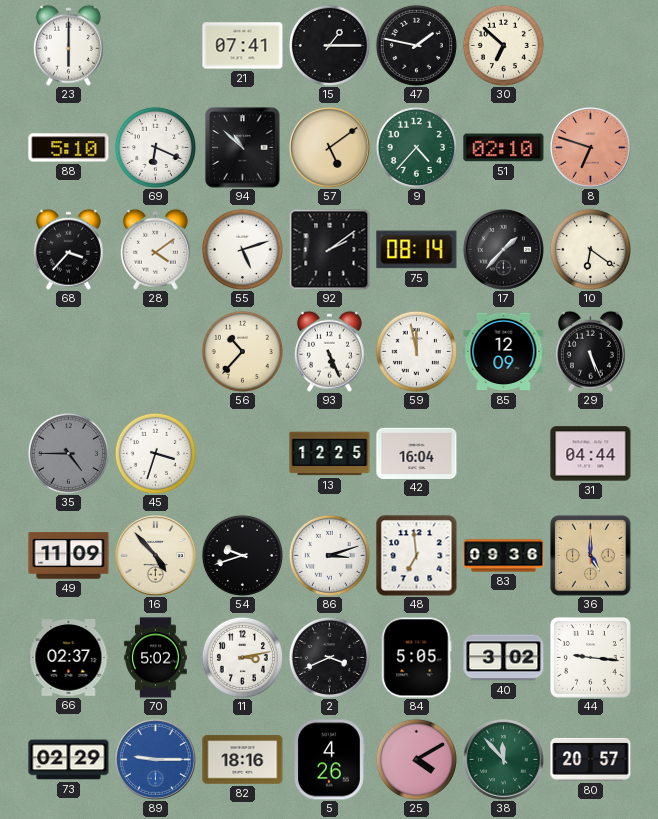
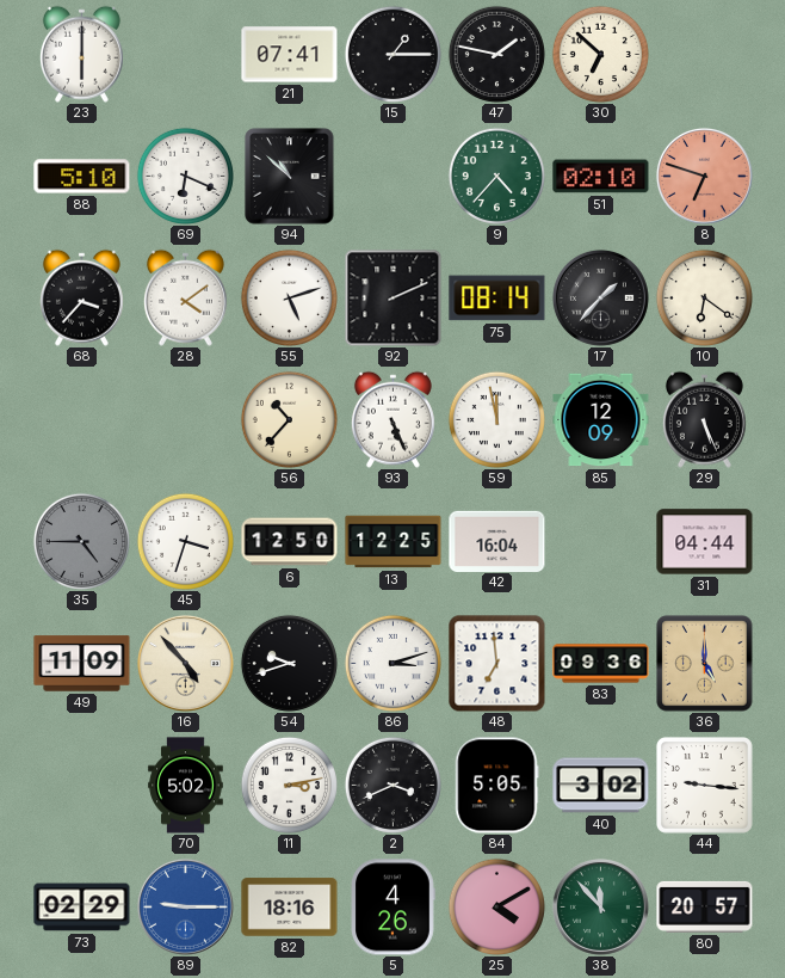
57: 5:09 -> none (329, 147)
92: 2:09 -> 2:11 (392, 297)
6: none -> 12:50 (290, 542)
66: 02:37 -> none (69, 658)
